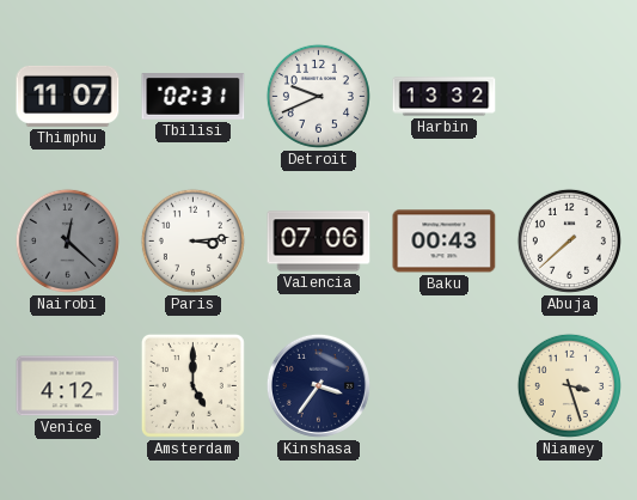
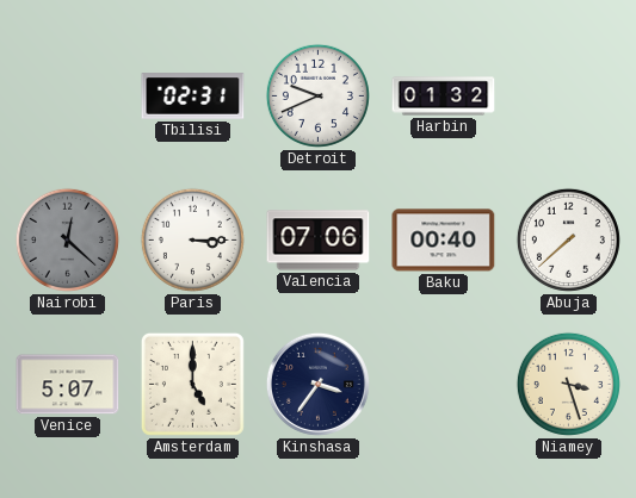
Thimphu: 11:07 -> none (68, 96)
Harbin: 13:32 -> 01:32 (444, 97)
Paris: 3:14 -> 3:15 (192, 239)
Baku: 00:43 -> 00:40 (444, 241)
Venice: 4:12 -> 5:07 (68, 385)
